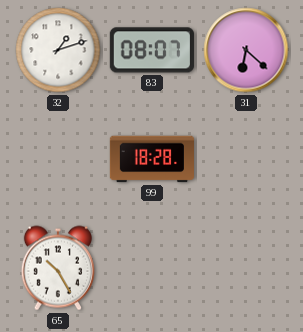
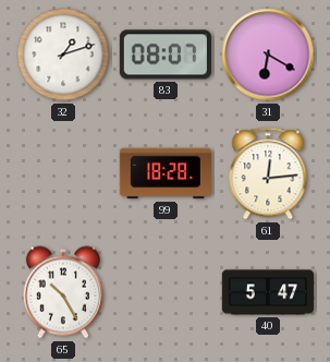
31: 6:22 -> 6:20 (268, 55)
61: none -> 12:14 (268, 173)
40: none -> 5:47 (268, 292)
